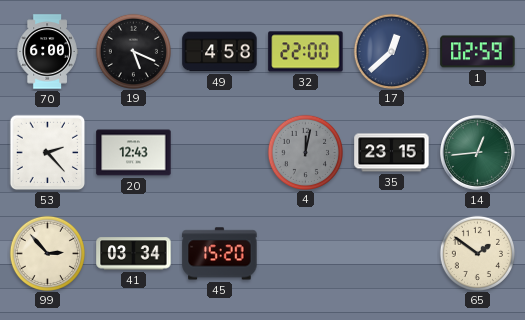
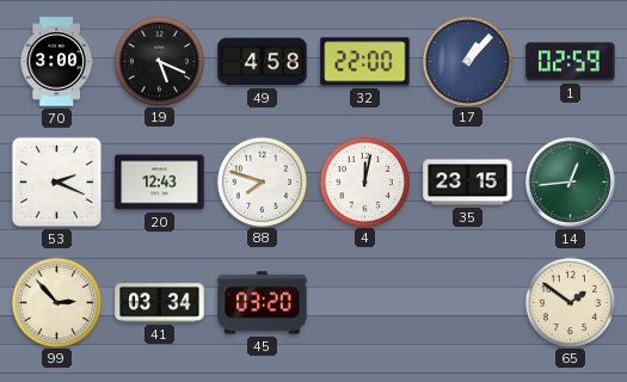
70: 6:00 -> 3:00 (56, 62)
17: 12:38 -> 1:07 (467, 61)
53: 2:23 -> 2:19 (57, 183)
88: none -> 7:48 (262, 181)
4 dial: grey -> white (364, 181)
45: 15:20 -> 03:20 (263, 303)
